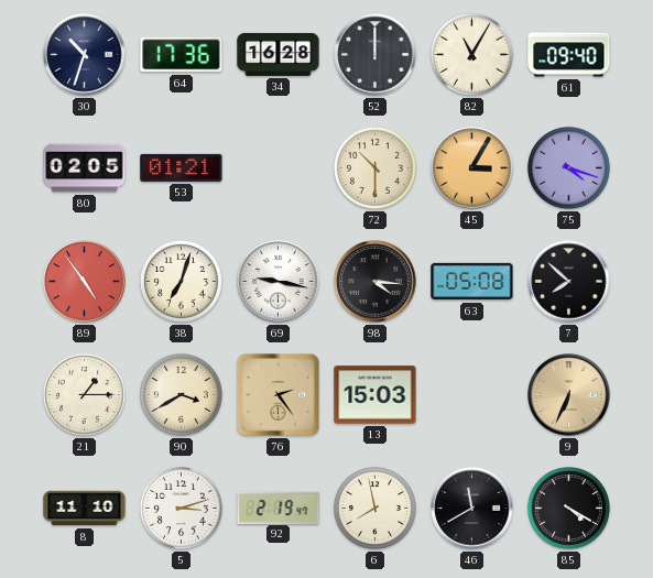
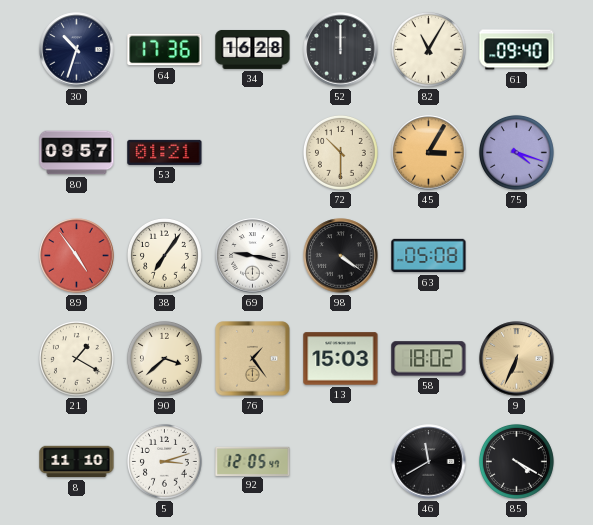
80: 02:05 -> 09:57 (77, 153)
38: 7:03 -> 7:06 (165, 255)
98: 4:16 -> 4:21 (341, 256)
7: 7:52 -> none (569, 282)
21: 1:15 -> 1:20 (77, 358)
90: 3:40 -> 3:38 (165, 358)
76: 2:24 -> 1:24 (253, 359)
58: none -> 18:02 (429, 359)
92: 2:19 -> 12:05 (253, 461)
6: 7:58 -> none (376, 508)
